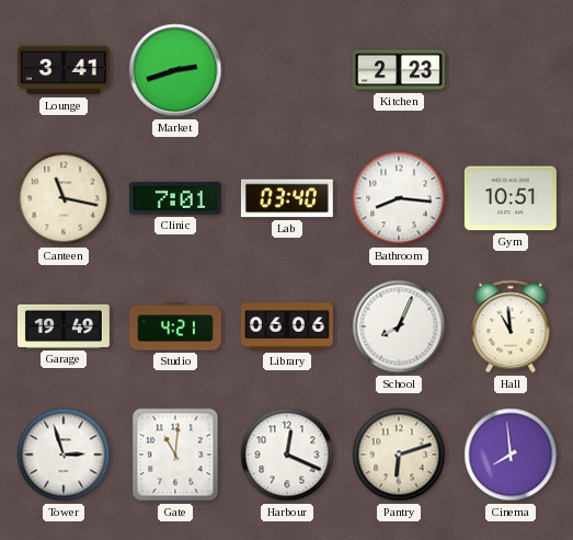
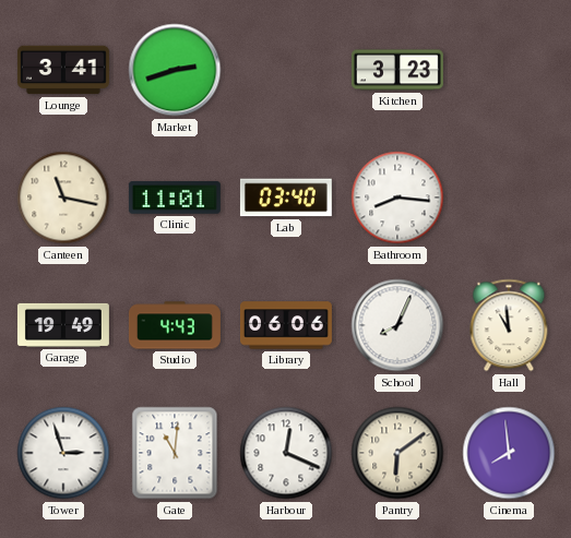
Kitchen: 2:23 -> 3:23 (397, 70)
Clinic: 7:01 -> 11:01 (175, 198)
Gym: 10:51 -> none (511, 198)
Studio: 4:21 -> 4:43 (175, 325)
Pantry: 6:12 -> 6:09 (397, 453)
